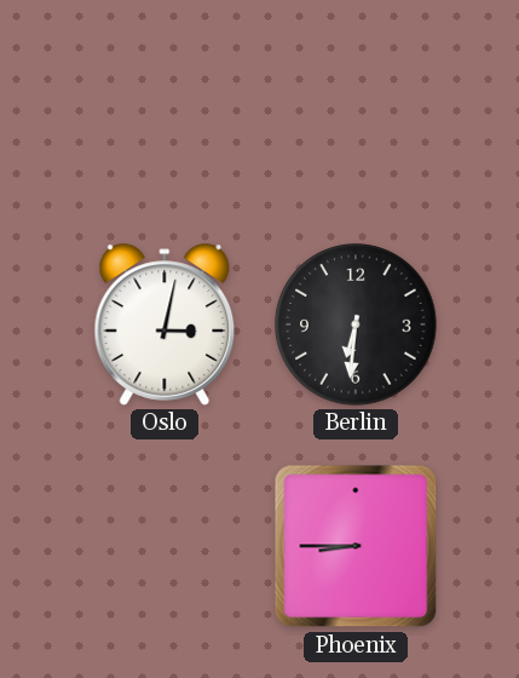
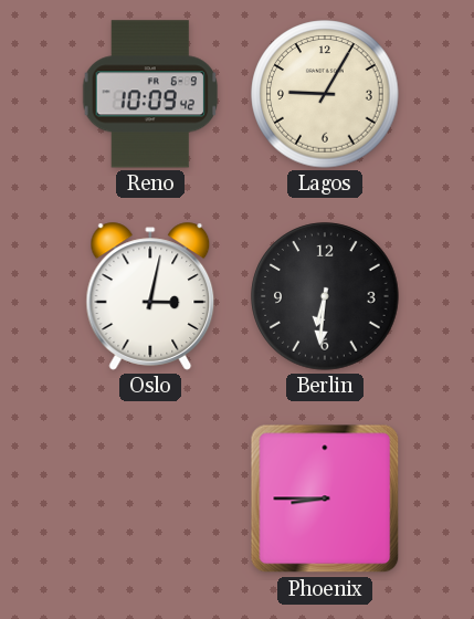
Reno: none -> 10:09 (150, 94)
Lagos: none -> 9:05 (325, 94)
